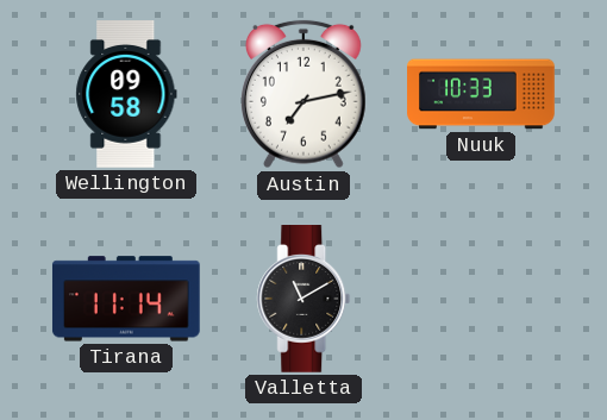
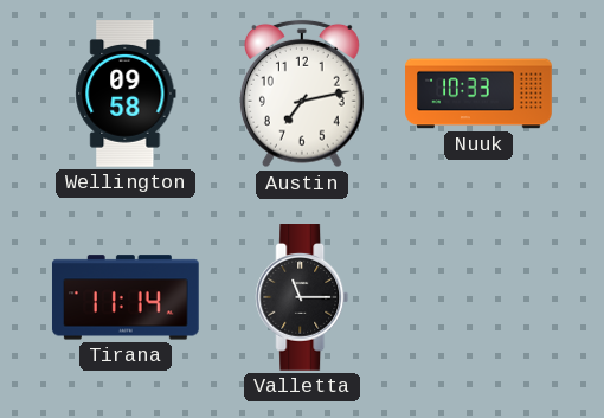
Valletta: 11:10 -> 11:15 (302, 298)
